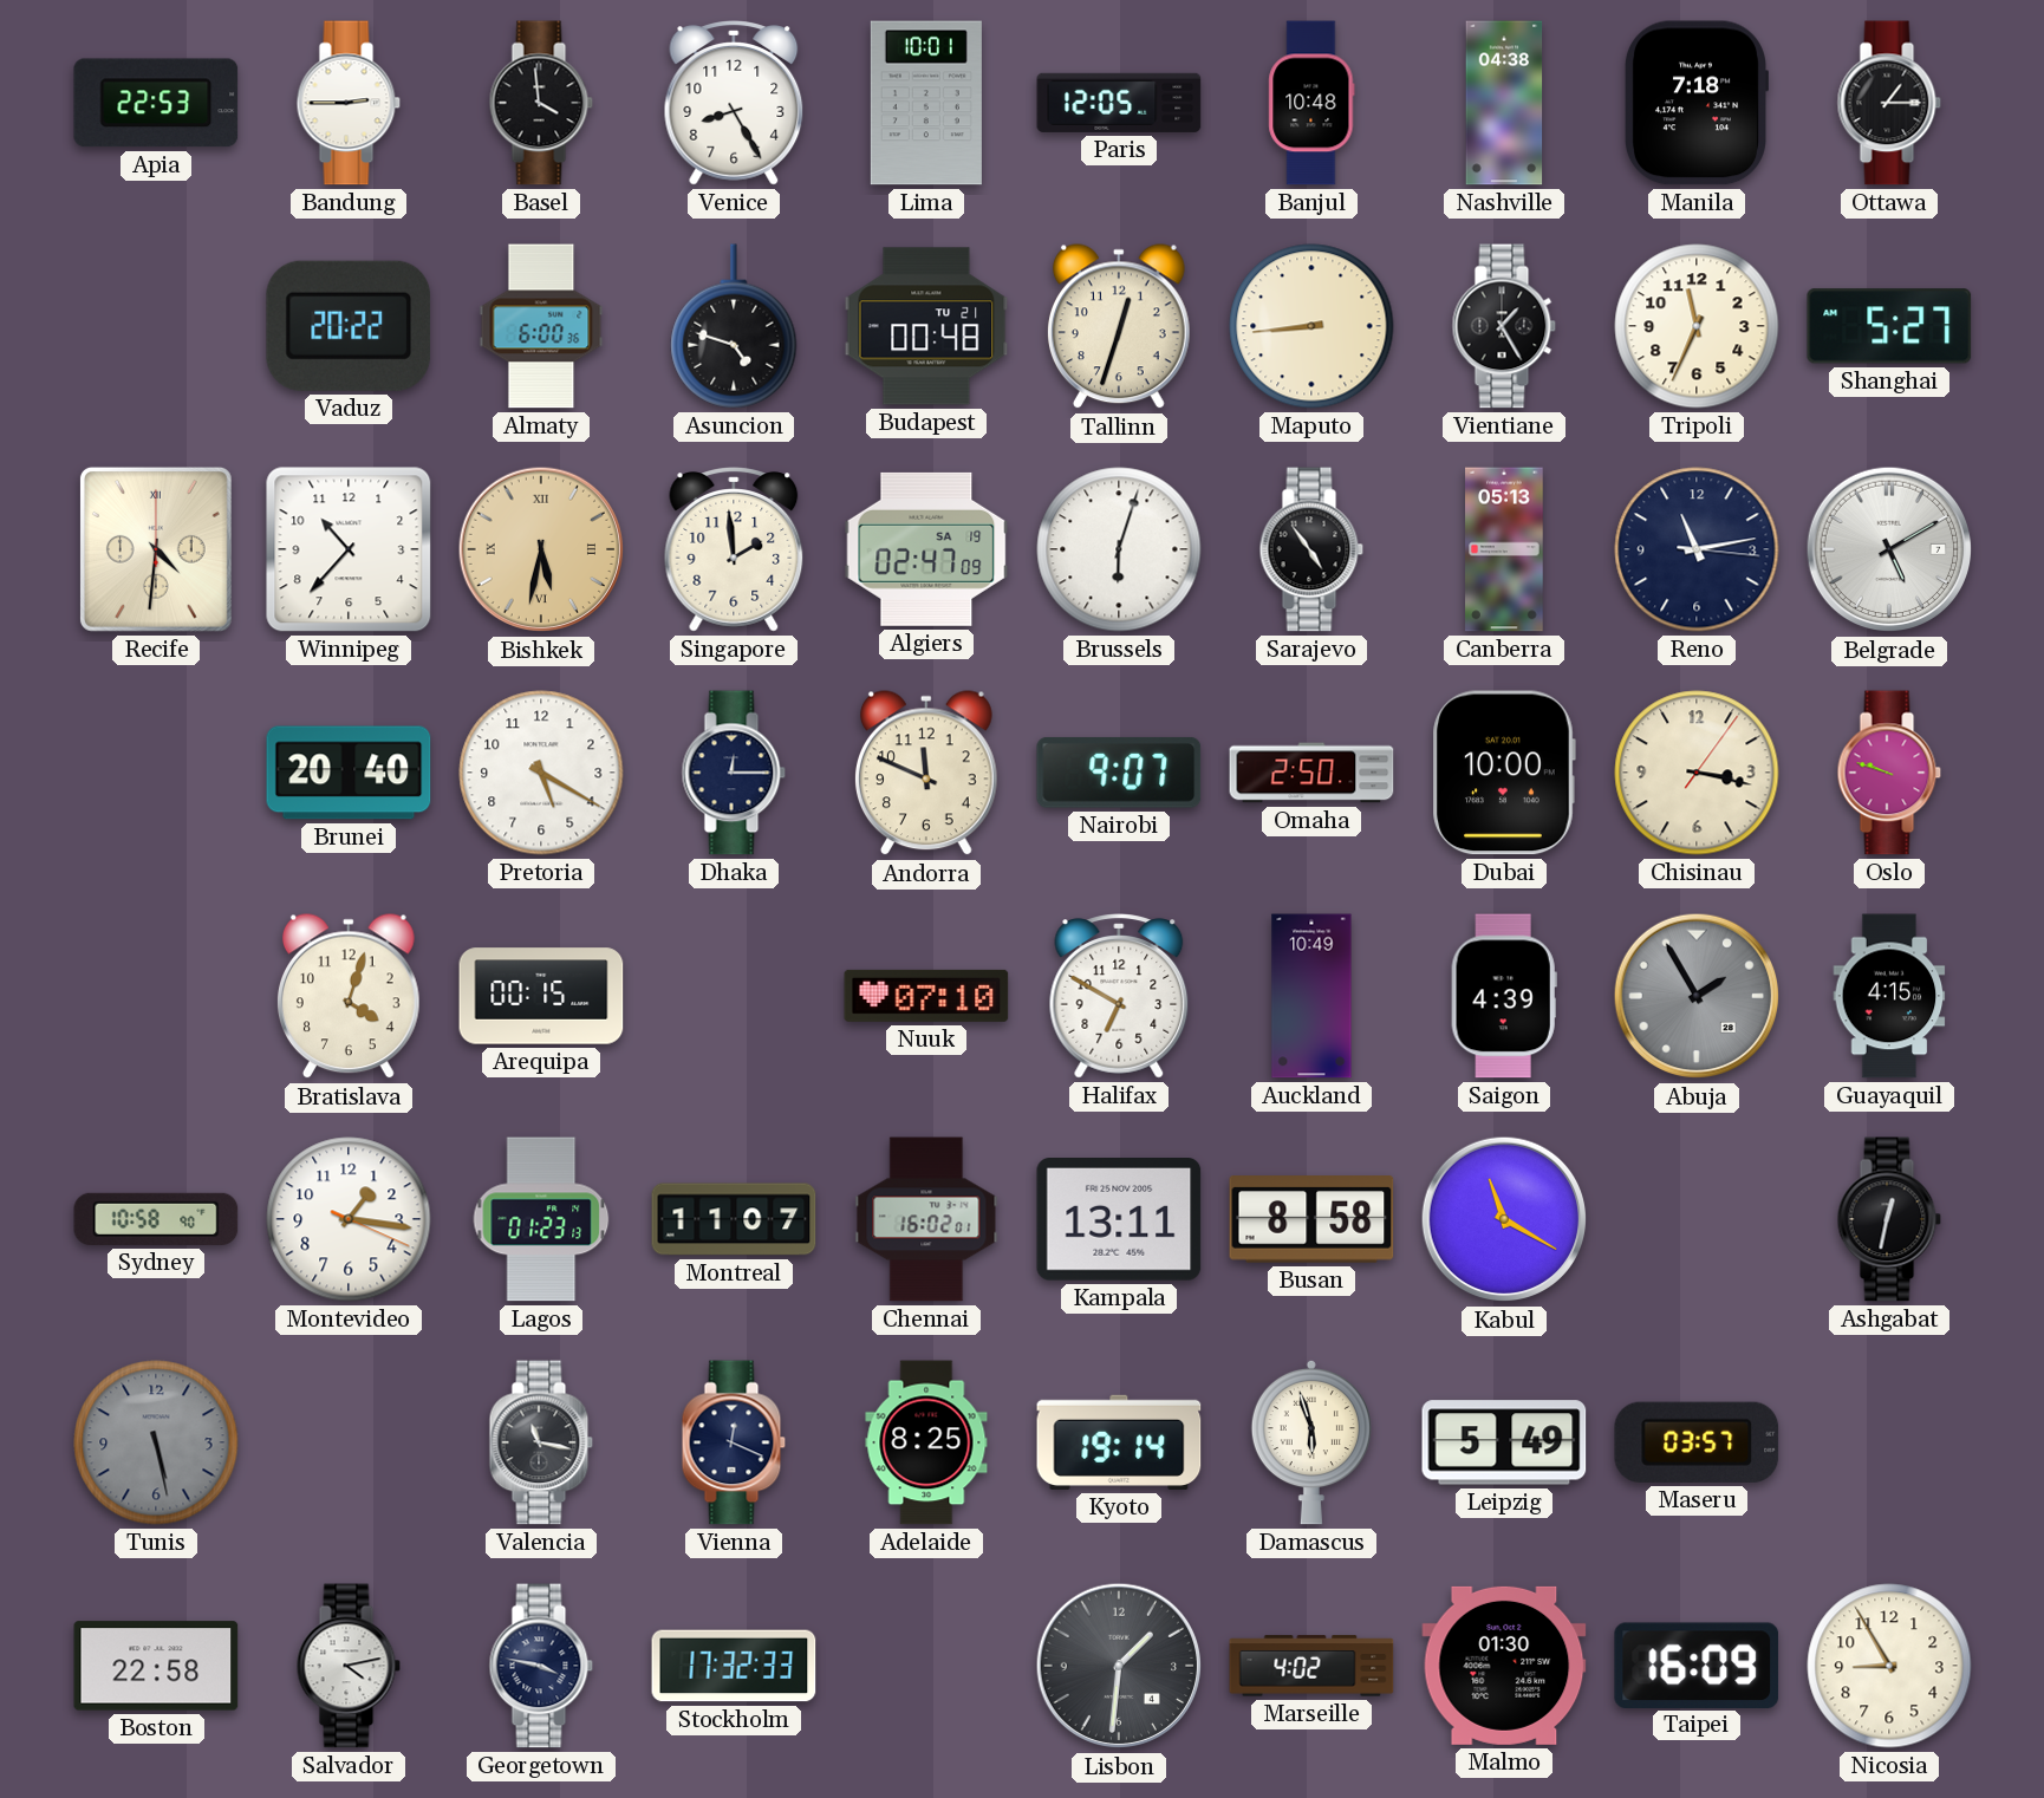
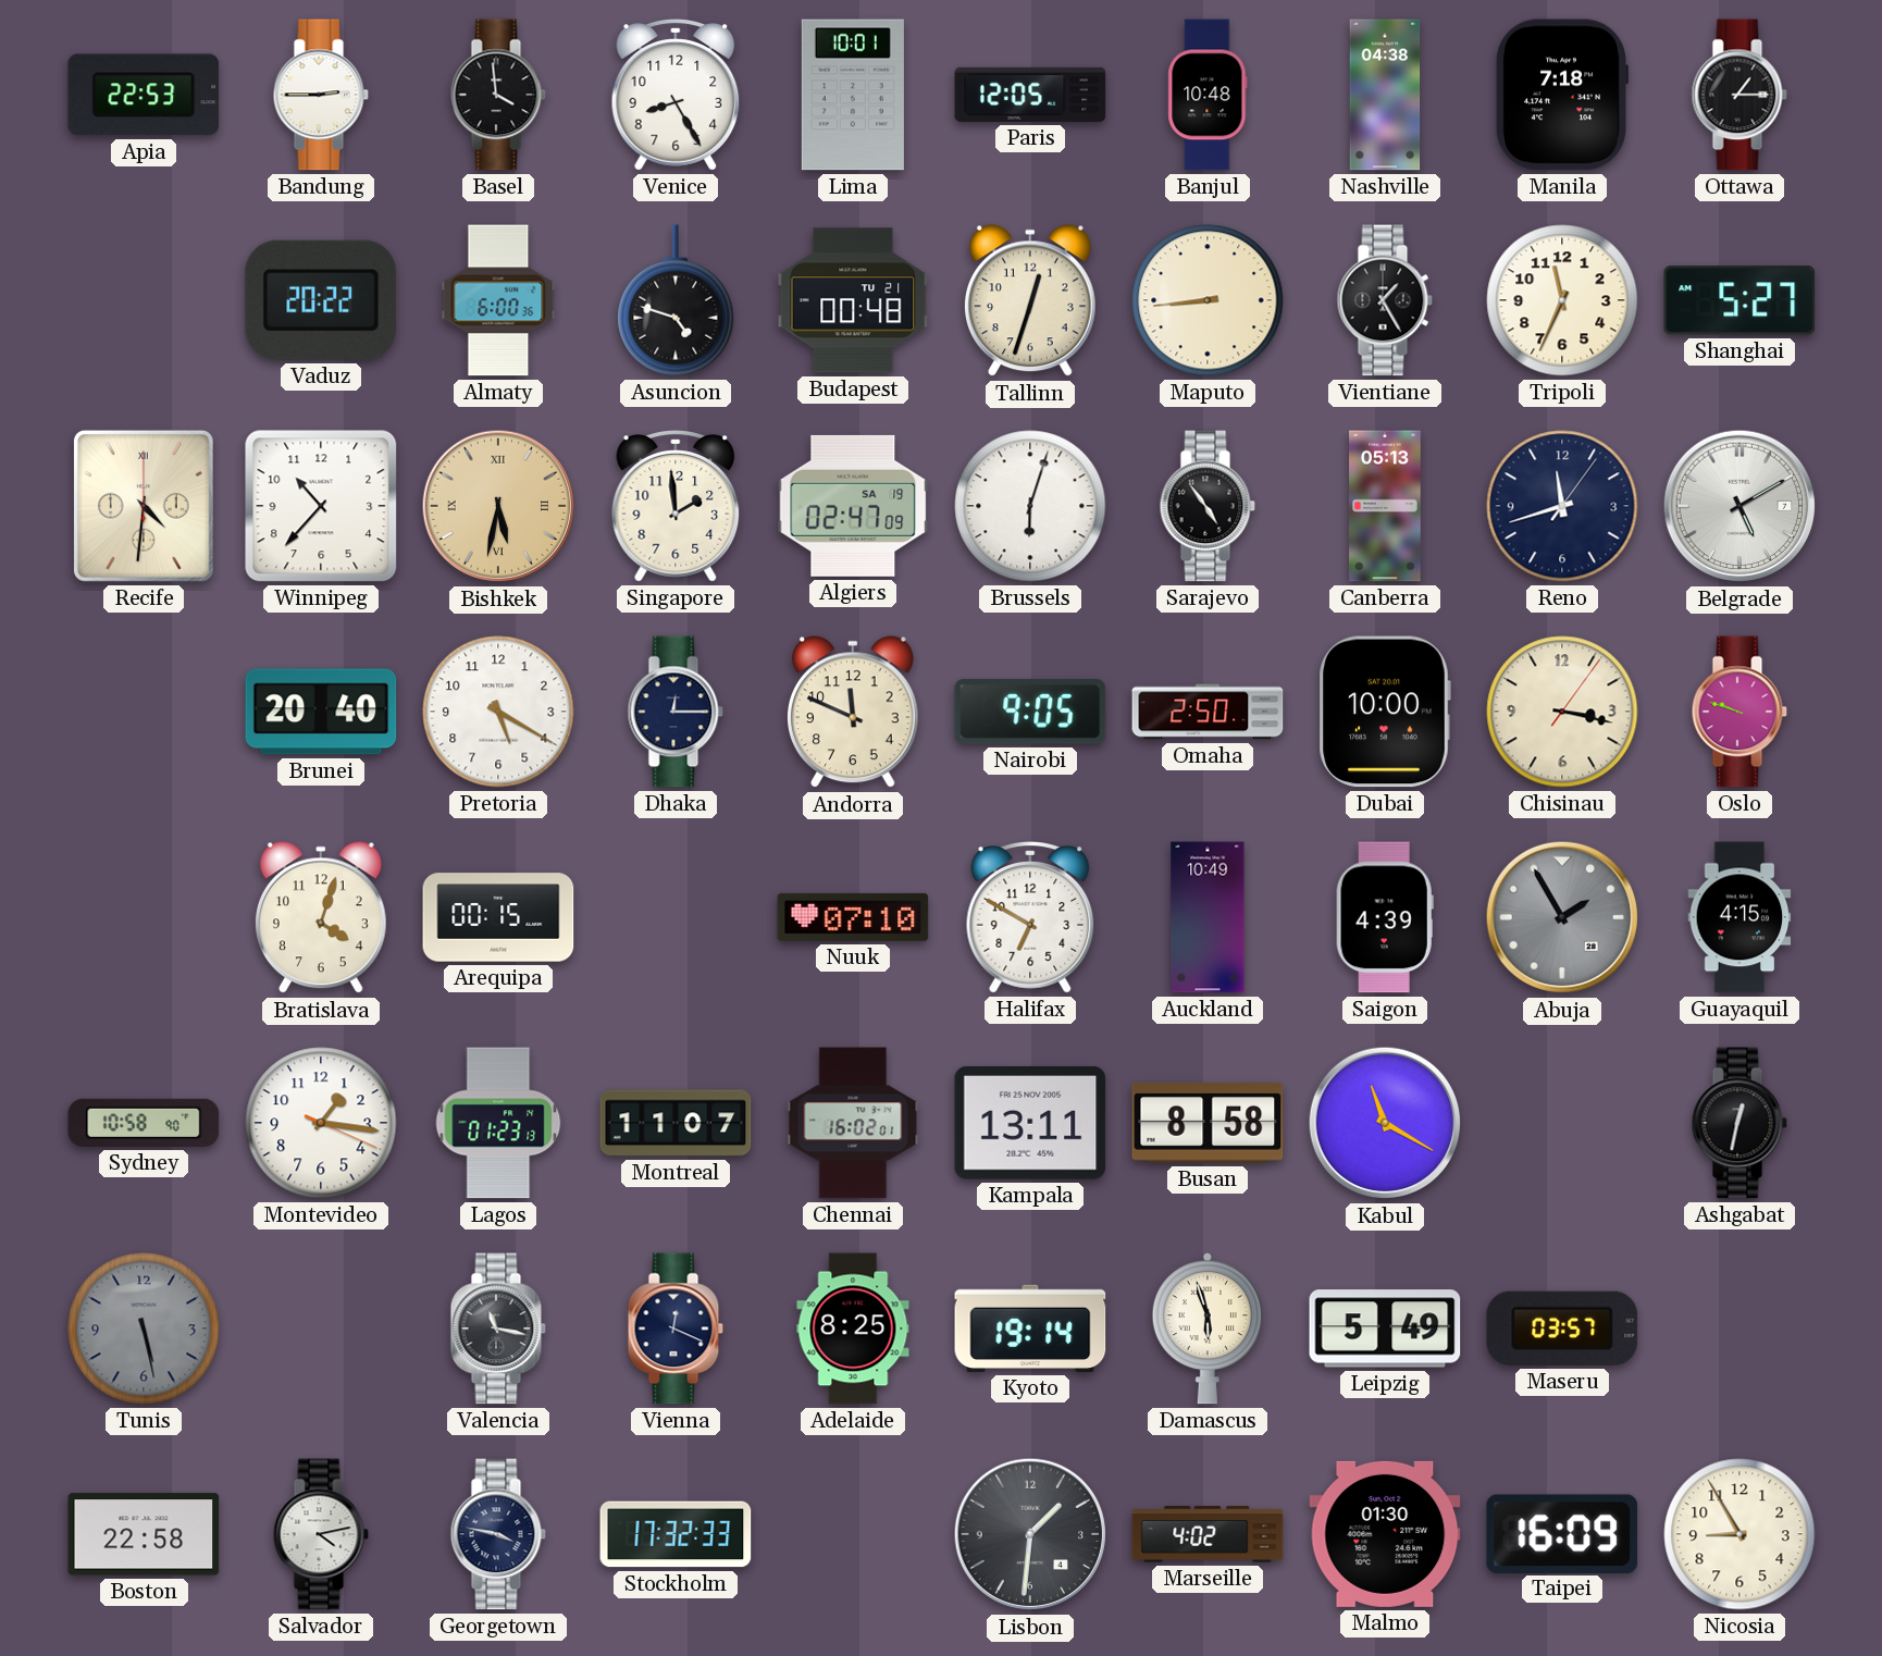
Reno: 11:13 -> 11:42 (1562, 506)
Nairobi: 9:07 -> 9:05 (1030, 712)
